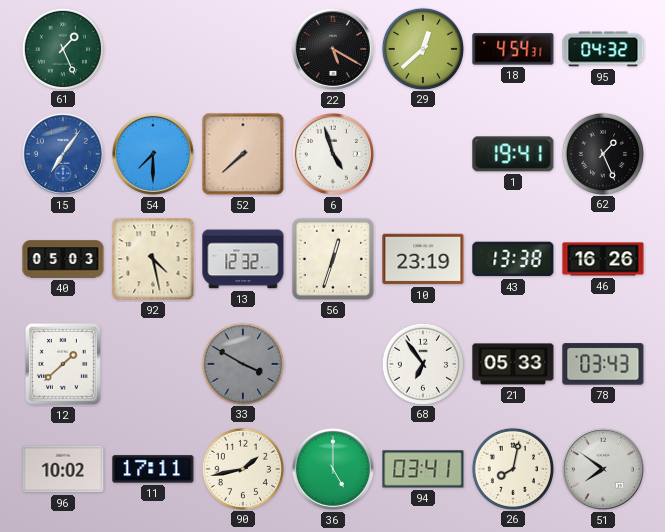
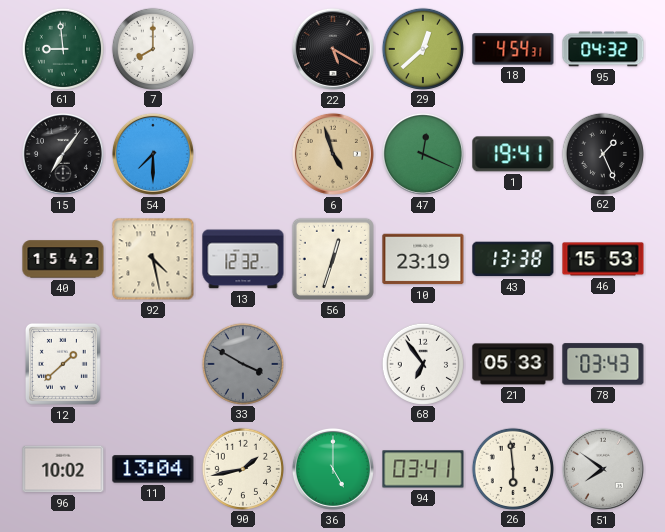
61: 1:26 -> 8:59 (62, 48)
7: none -> 8:00 (152, 48)
15 dial: blue -> black (63, 154)
52: 7:38 -> none (243, 154)
6 dial: white -> champagne (333, 154)
47: none -> 12:19 (423, 154)
40: 05:03 -> 15:42 (63, 259)
46: 16:26 -> 15:53 (603, 259)
11: 17:11 -> 13:04 (153, 469)
26: 8:02 -> 5:59 (512, 468)
